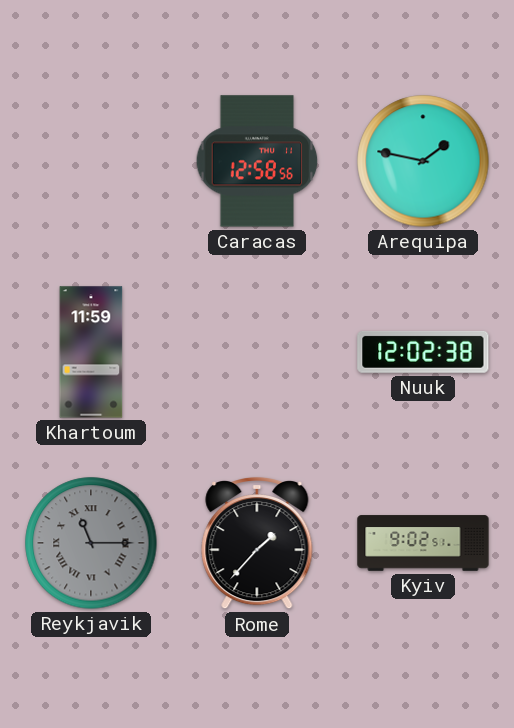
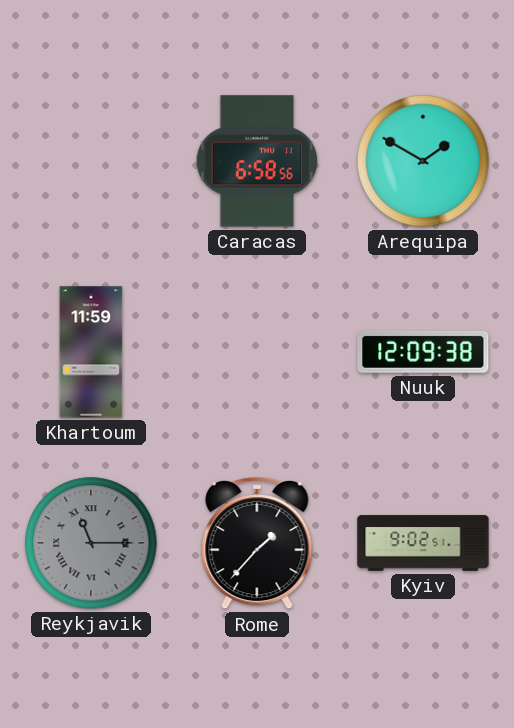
Caracas: 12:58 -> 6:58 (257, 161)
Arequipa: 1:47 -> 1:50 (423, 161)
Nuuk: 12:02 -> 12:09 (423, 352)
